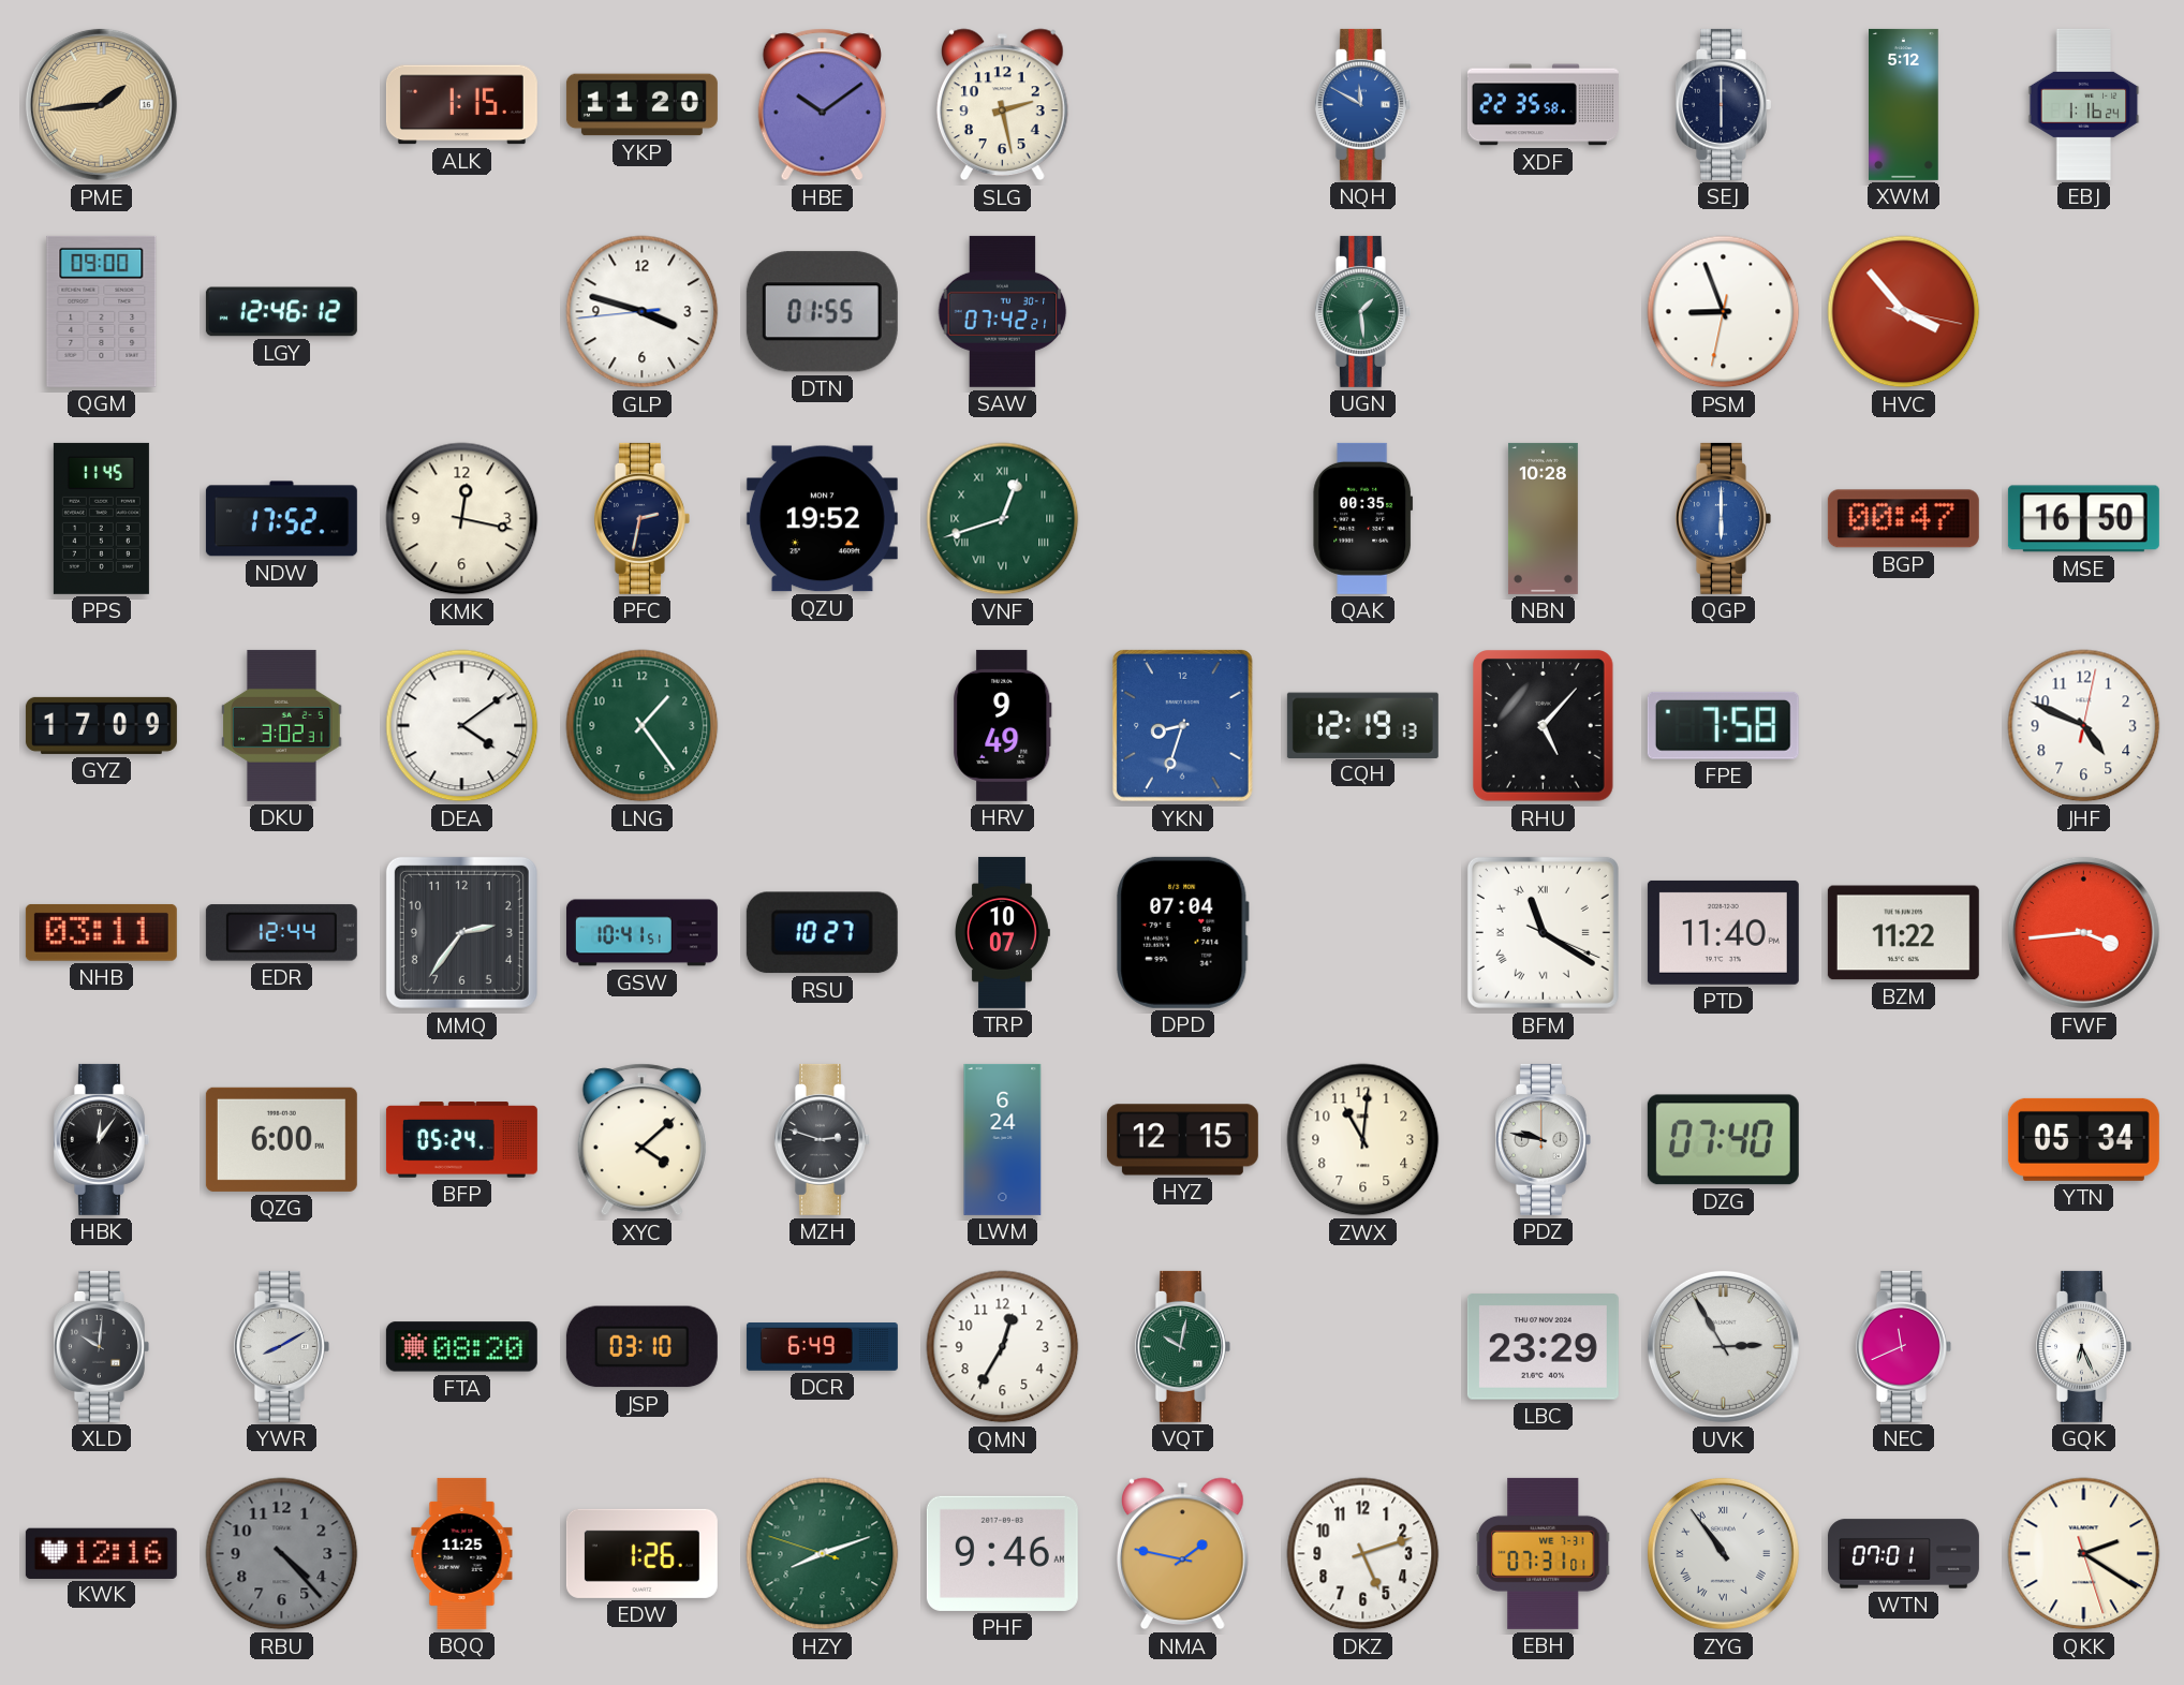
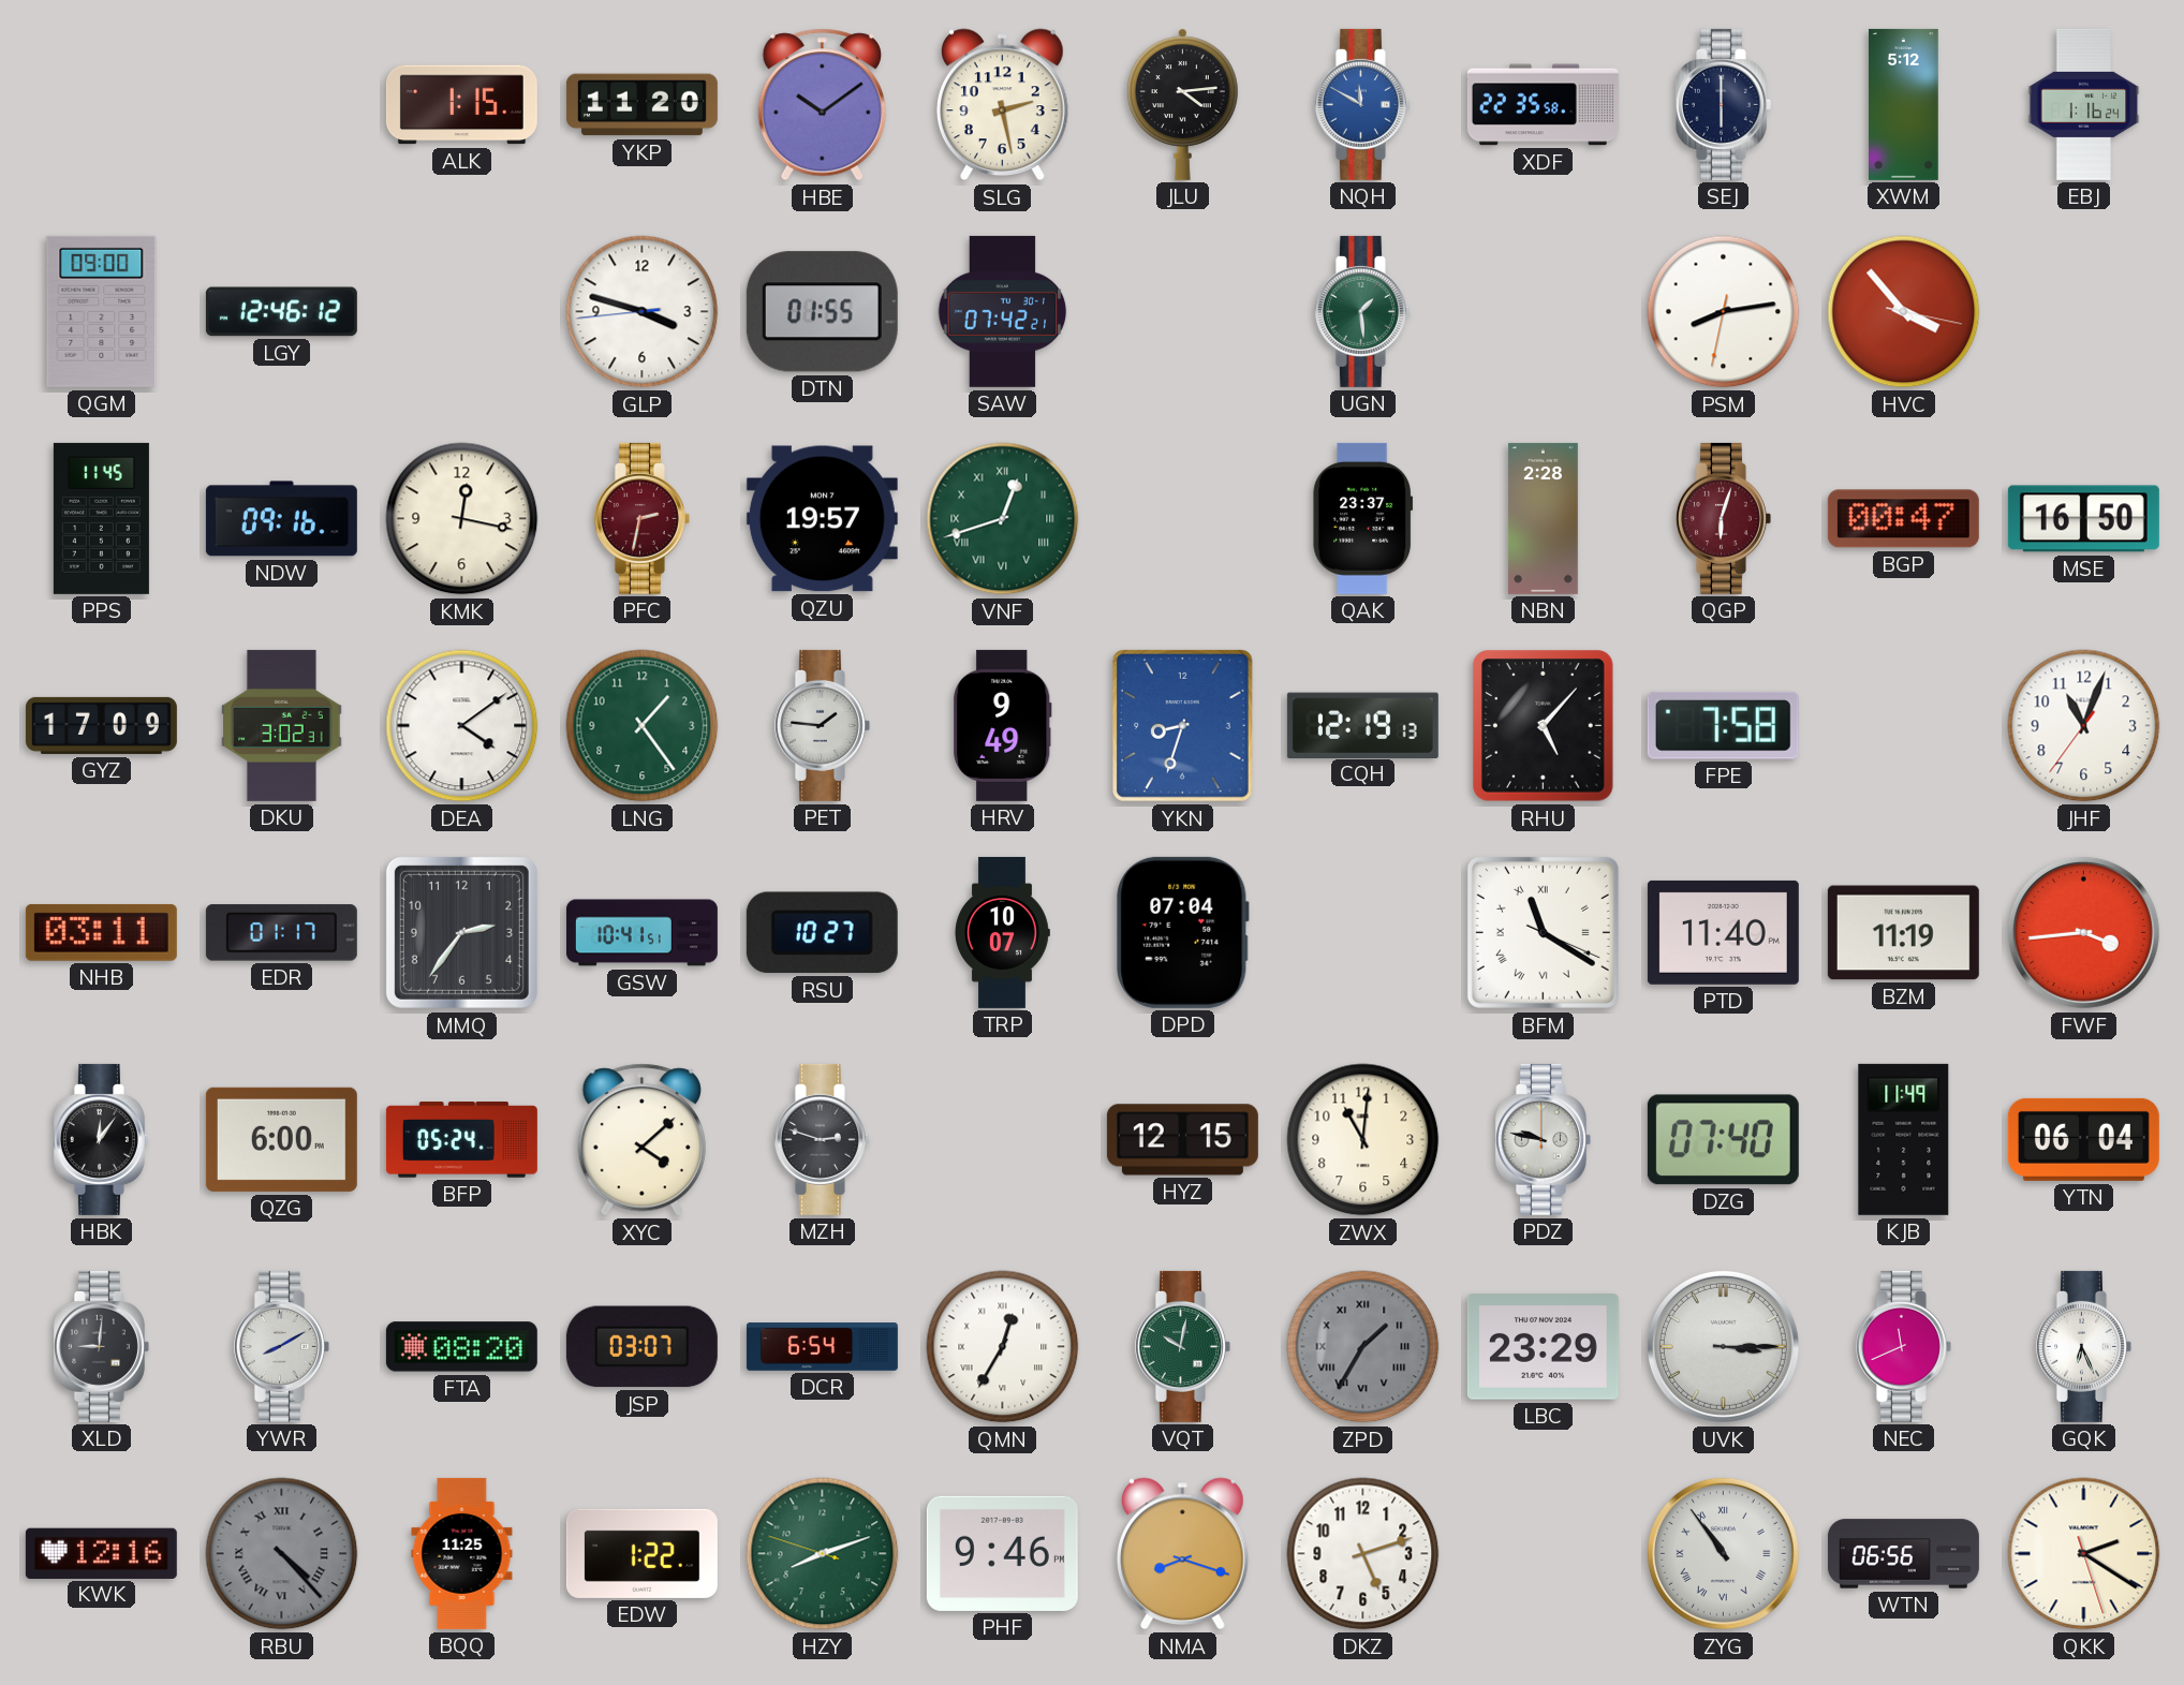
PME: 1:44 -> none (101, 104)
JLU: none -> 4:14 (1183, 104)
PSM: 8:56 -> 8:13 (1724, 312)
NDW: 17:52 -> 09:16 (281, 519)
PFC dial: navy -> burgundy (641, 518)
QZU: 19:52 -> 19:57 (822, 519)
QAK: 00:35 -> 23:37 (1363, 518)
NBN: 10:28 -> 2:28 (1543, 518)
QGP: 6:00 -> 6:03 (1723, 518)
QGP dial: blue -> burgundy (1723, 518)
PET: none -> 1:46 (822, 725)
JHF: 4:49 -> 11:03 (2084, 726)
EDR: 12:44 -> 01:17 (281, 933)
BZM: 11:22 -> 11:19 (1903, 933)
LWM: 6:24 -> none (1003, 1139)
KJB: none -> 11:49 (1904, 1139)
YTN: 05:34 -> 06:04 (2083, 1139)
XLD: 10:01 -> 9:01 (101, 1346)
JSP: 03:10 -> 03:07 (641, 1347)
DCR: 6:49 -> 6:54 (822, 1347)
QMN numerals: Arabic -> Roman (1003, 1347)
ZPD: none -> 1:35 (1363, 1347)
UVK: 2:55 -> 3:15 (1723, 1346)
RBU numerals: Arabic -> Roman (282, 1554)
EDW: 1:26 -> 1:22 (641, 1553)
PHF: 9:46 AM -> 9:46 PM (1002, 1553)
NMA: 1:47 -> 8:18 (1183, 1554)
EBH: 07:31 -> none (1544, 1553)
WTN: 07:01 -> 06:56 (1903, 1554)
